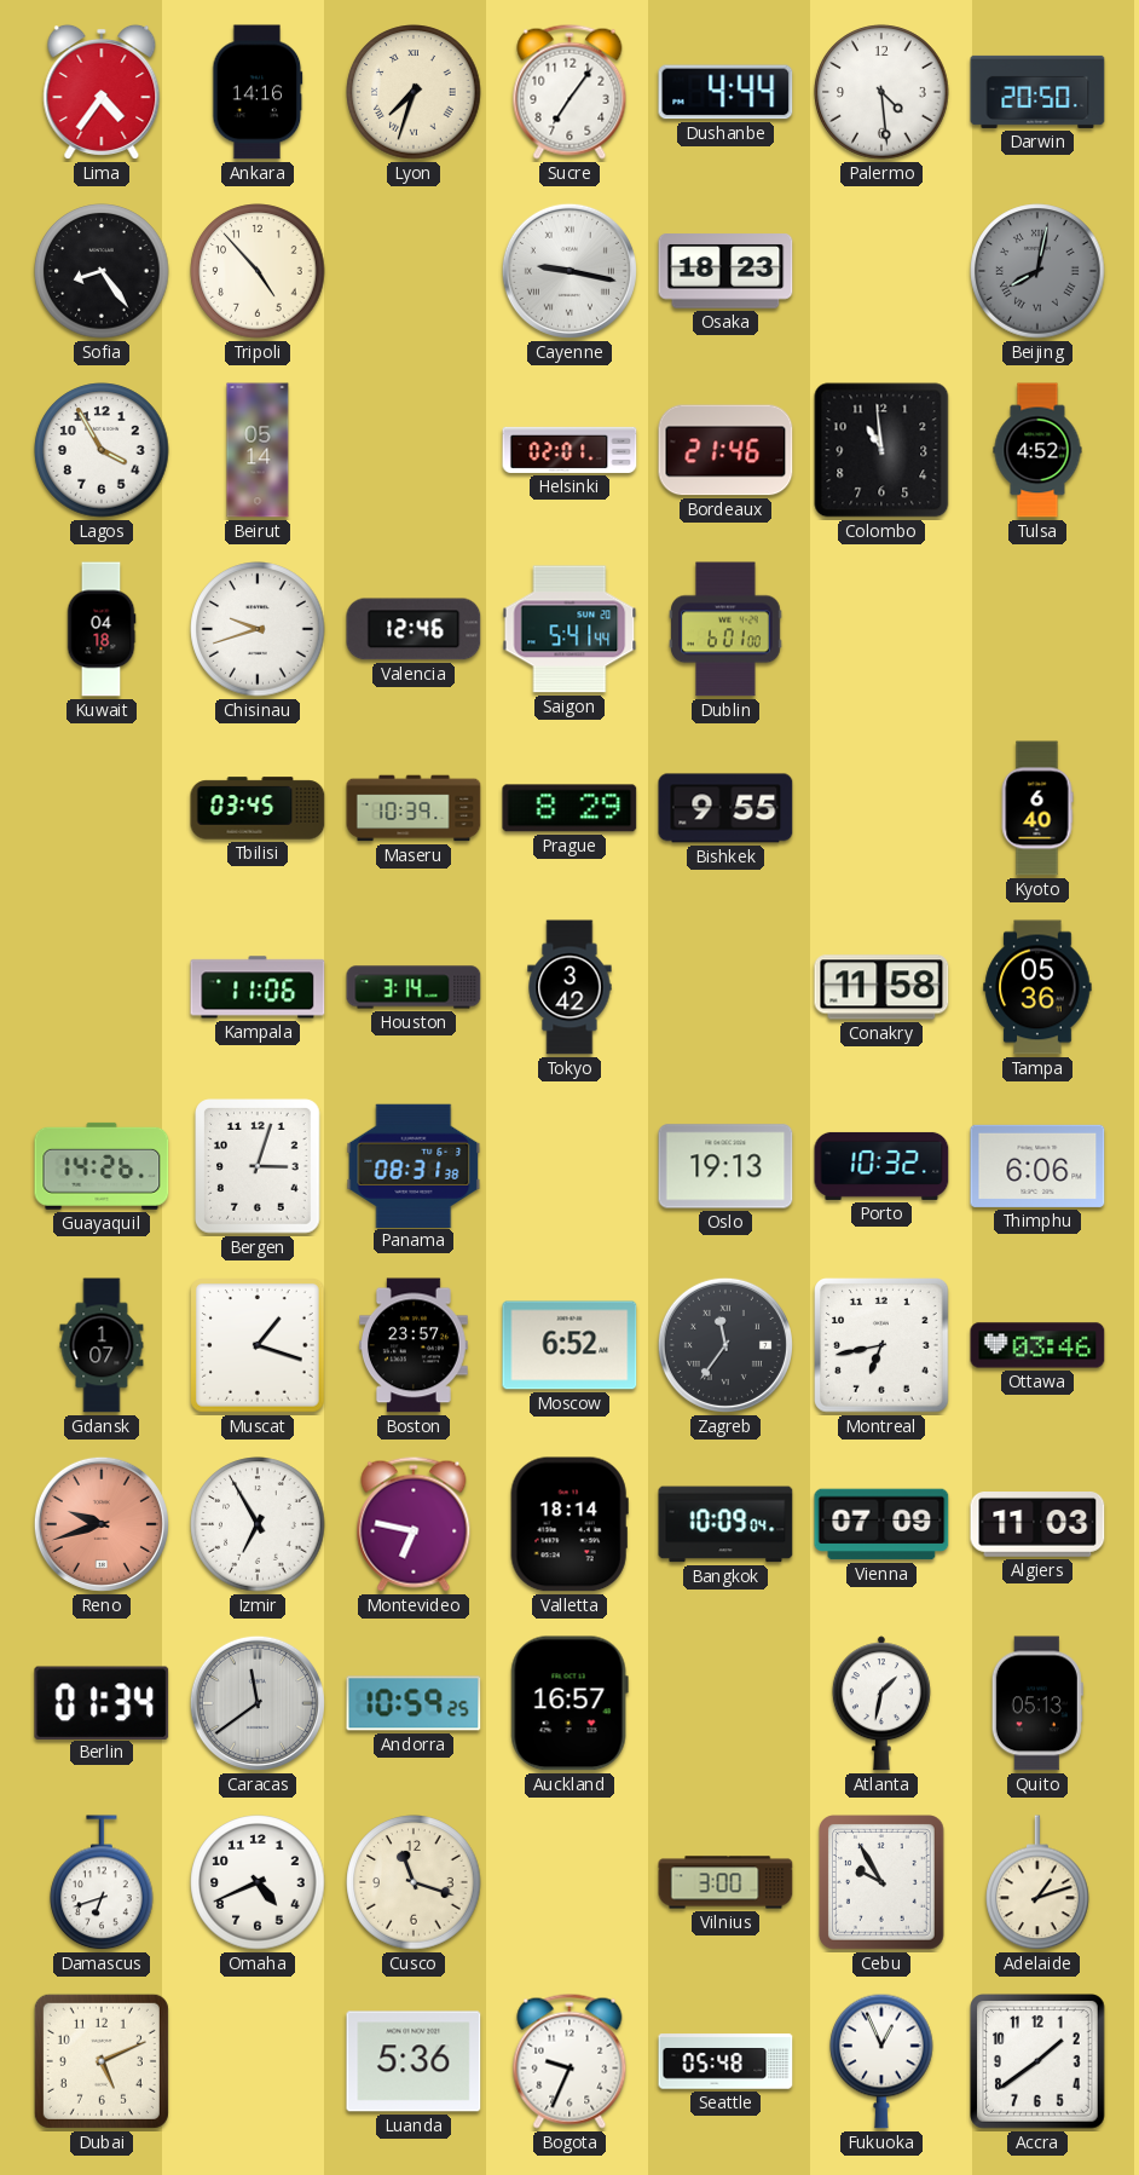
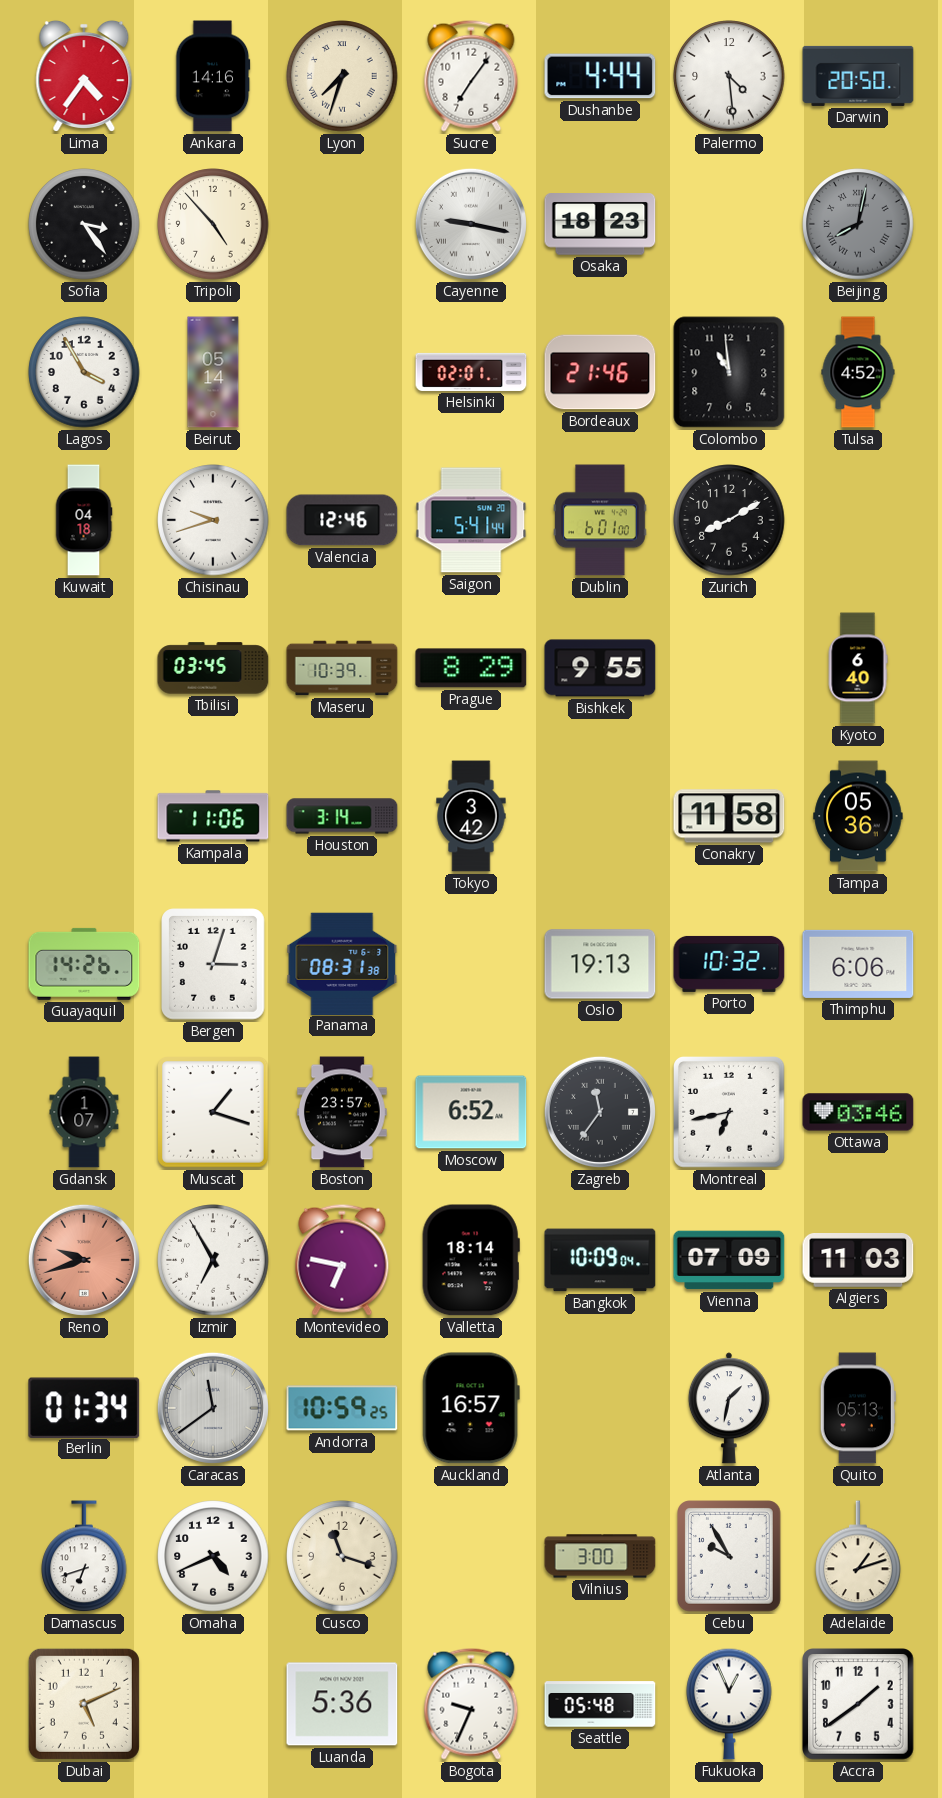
Sofia: 8:24 -> 3:24 (84, 224)
Zurich: none -> 8:10 (729, 520)
